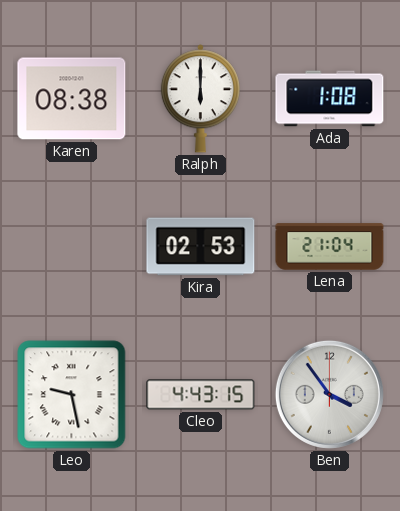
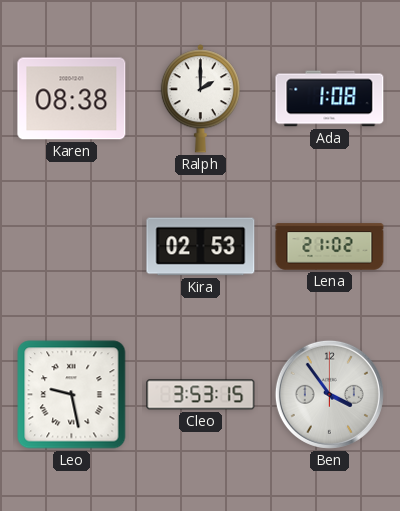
Ralph: 6:00 -> 2:00 (200, 99)
Lena: 21:04 -> 21:02 (330, 247)
Cleo: 4:43 -> 3:53 (201, 395)
